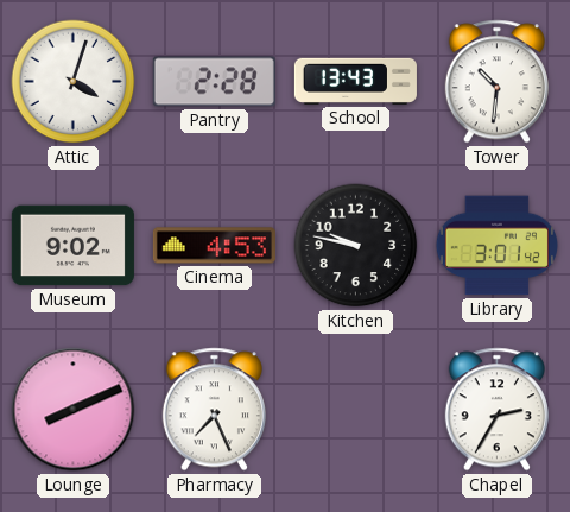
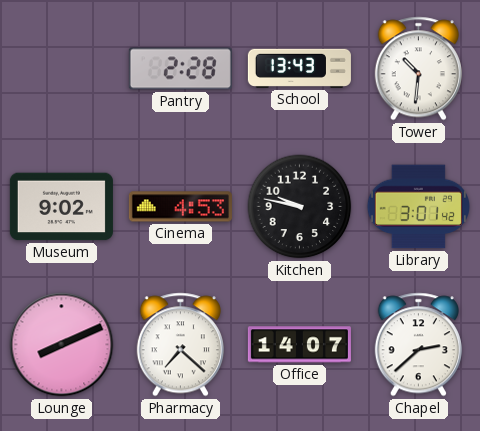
Attic: 4:03 -> none (74, 82)
Pharmacy: 7:26 -> 7:22 (180, 345)
Office: none -> 14:07 (299, 345)
Chapel: 2:35 -> 2:38 (418, 345)
